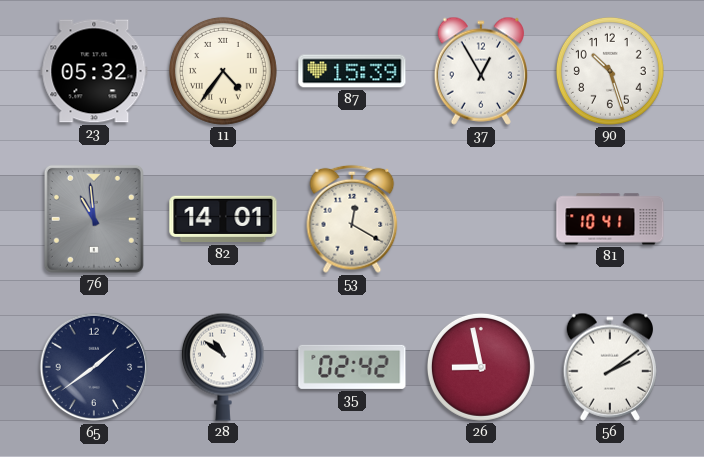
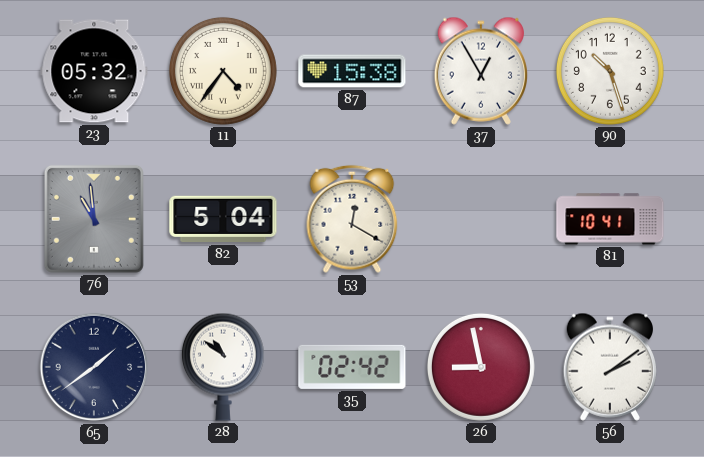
87: 15:39 -> 15:38 (352, 71)
82: 14:01 -> 5:04 (223, 219)
